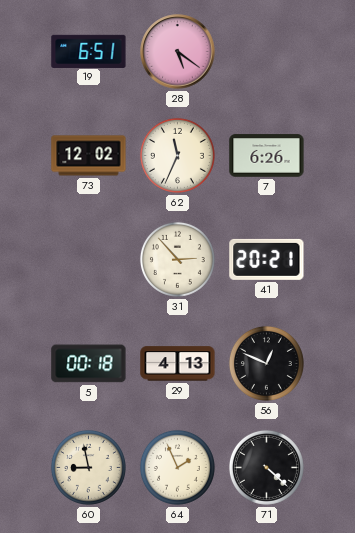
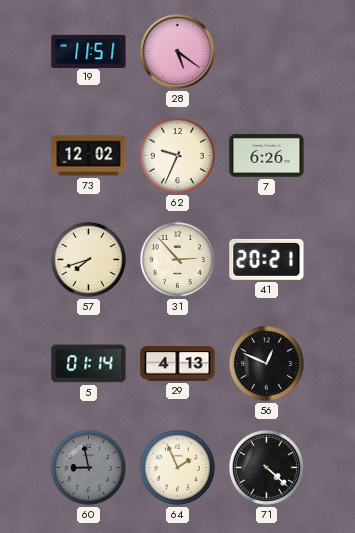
19: 6:51 -> 11:51 (89, 51)
62: 11:34 -> 9:34 (177, 155)
57: none -> 7:42 (88, 259)
5: 00:18 -> 01:14 (89, 364)
60 dial: cream -> grey (88, 467)
